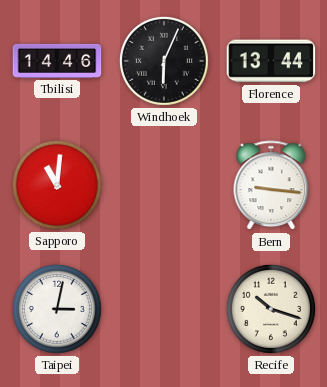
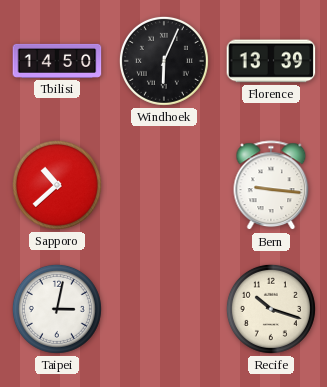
Tbilisi: 14:46 -> 14:50 (57, 61)
Florence: 13:44 -> 13:39 (271, 61)
Sapporo: 11:01 -> 10:38 (57, 185)
